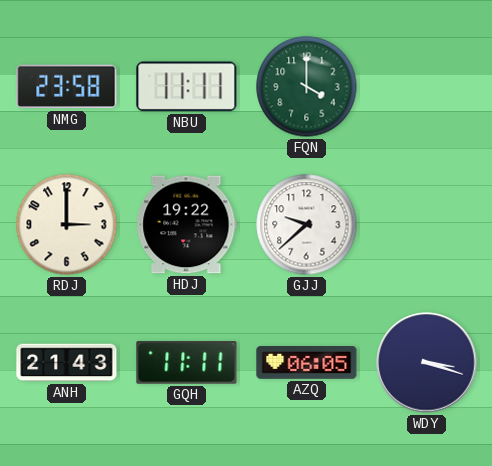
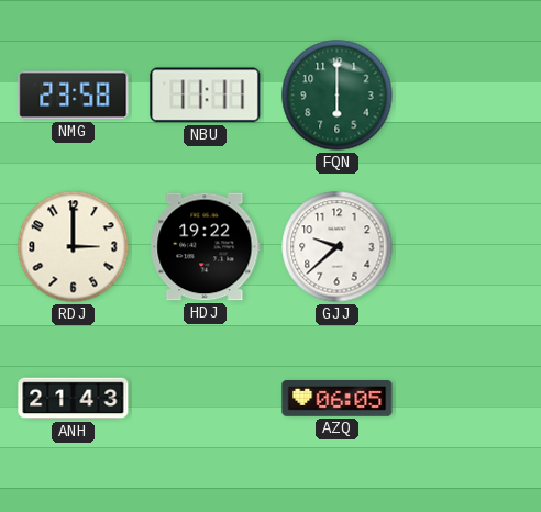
FQN: 4:00 -> 6:00 (338, 96)
GQH: 11:11 -> none (187, 363)
WDY: 3:18 -> none (427, 363)
